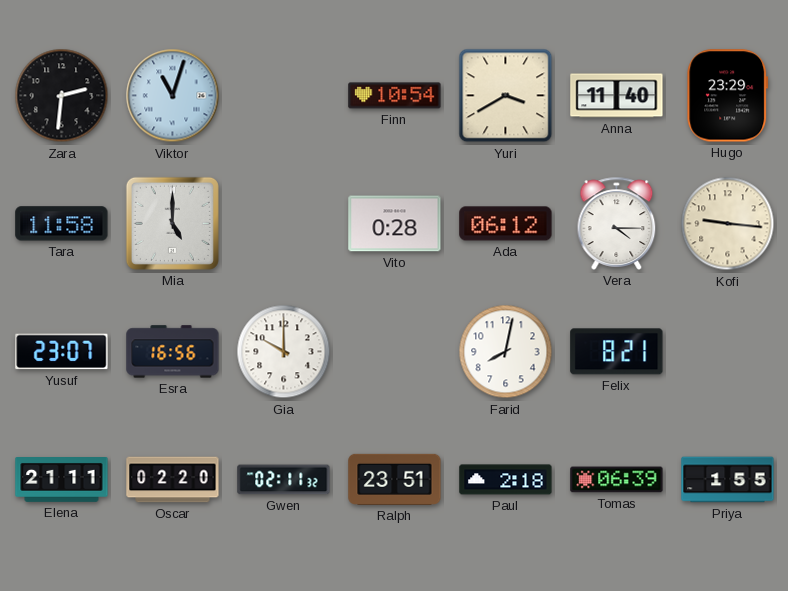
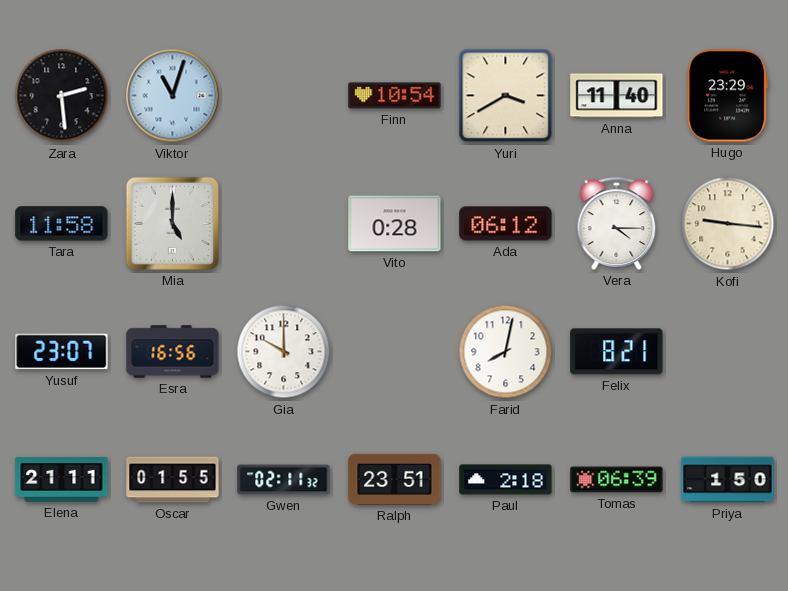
Zara: 2:31 -> 2:29 (62, 96)
Oscar: 02:20 -> 01:55 (173, 480)
Priya: 1:55 -> 1:50 (728, 480)
